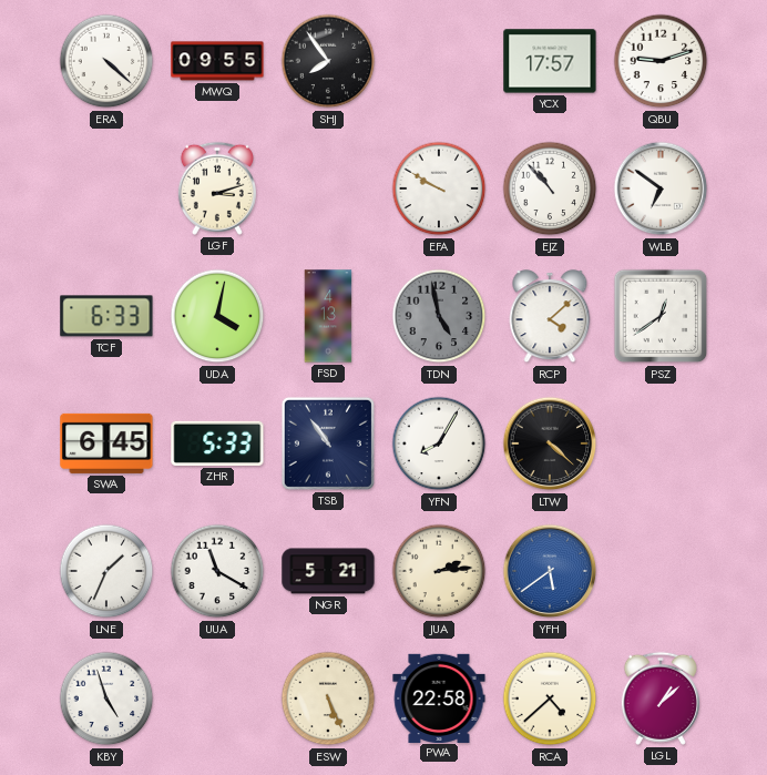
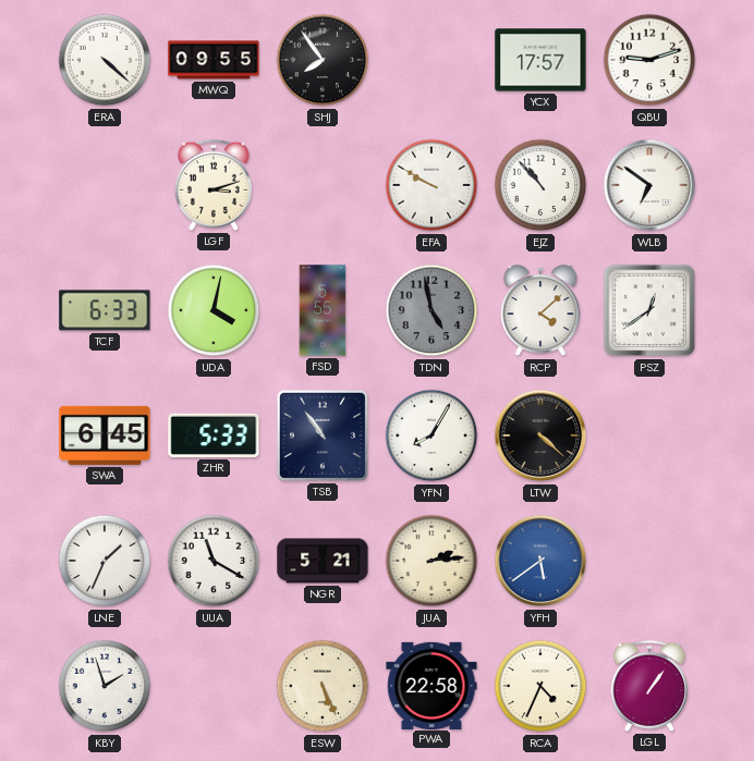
FSD: 4:13 -> 5:55 (323, 310)
KBY: 4:57 -> 1:57 (105, 686)
RCA: 4:38 -> 4:34 (540, 686)
LGL: 1:08 -> 1:06 (649, 686)
